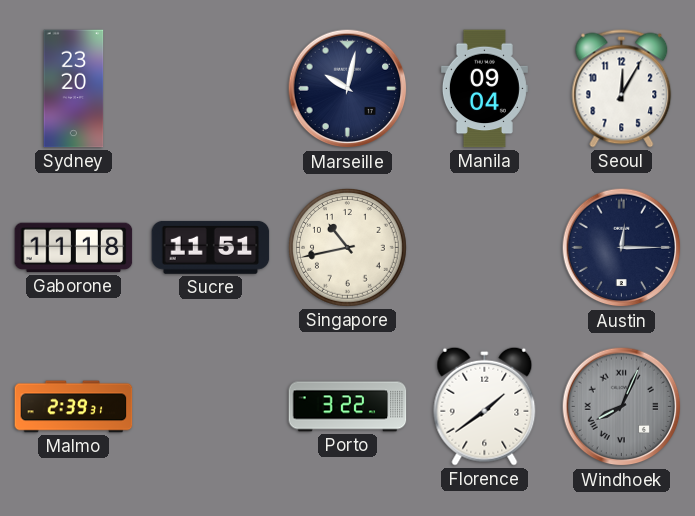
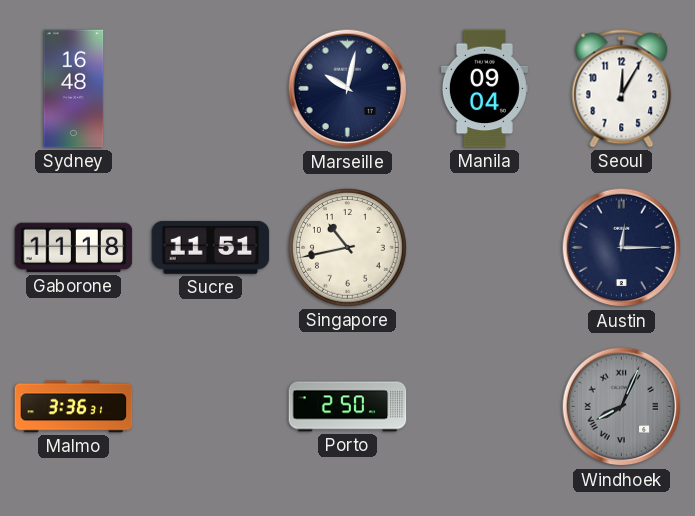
Sydney: 23:20 -> 16:48 (74, 89)
Malmo: 2:39 -> 3:36 (74, 407)
Porto: 3:22 -> 2:50 (348, 407)
Florence: 1:39 -> none (485, 406)
